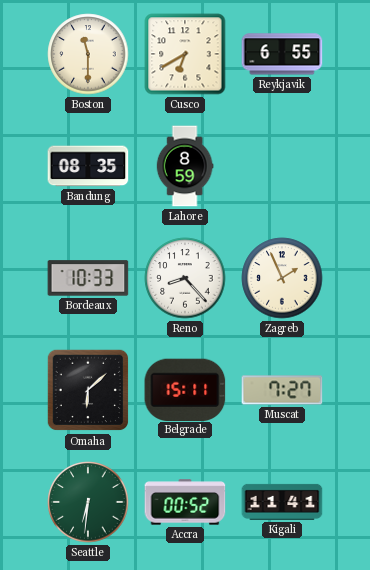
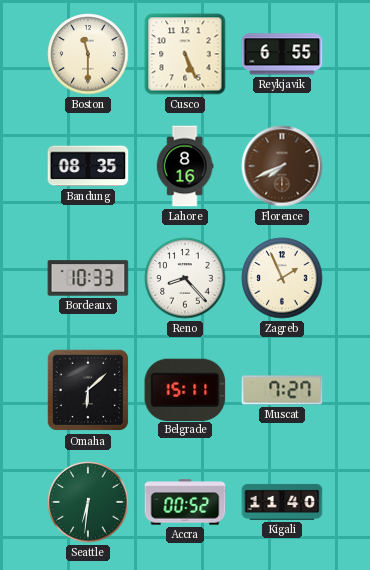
Cusco: 6:40 -> 5:26 (185, 54)
Lahore: 8:59 -> 8:16 (185, 166)
Florence: none -> 7:41 (282, 166)
Kigali: 11:41 -> 11:40 (282, 502)
